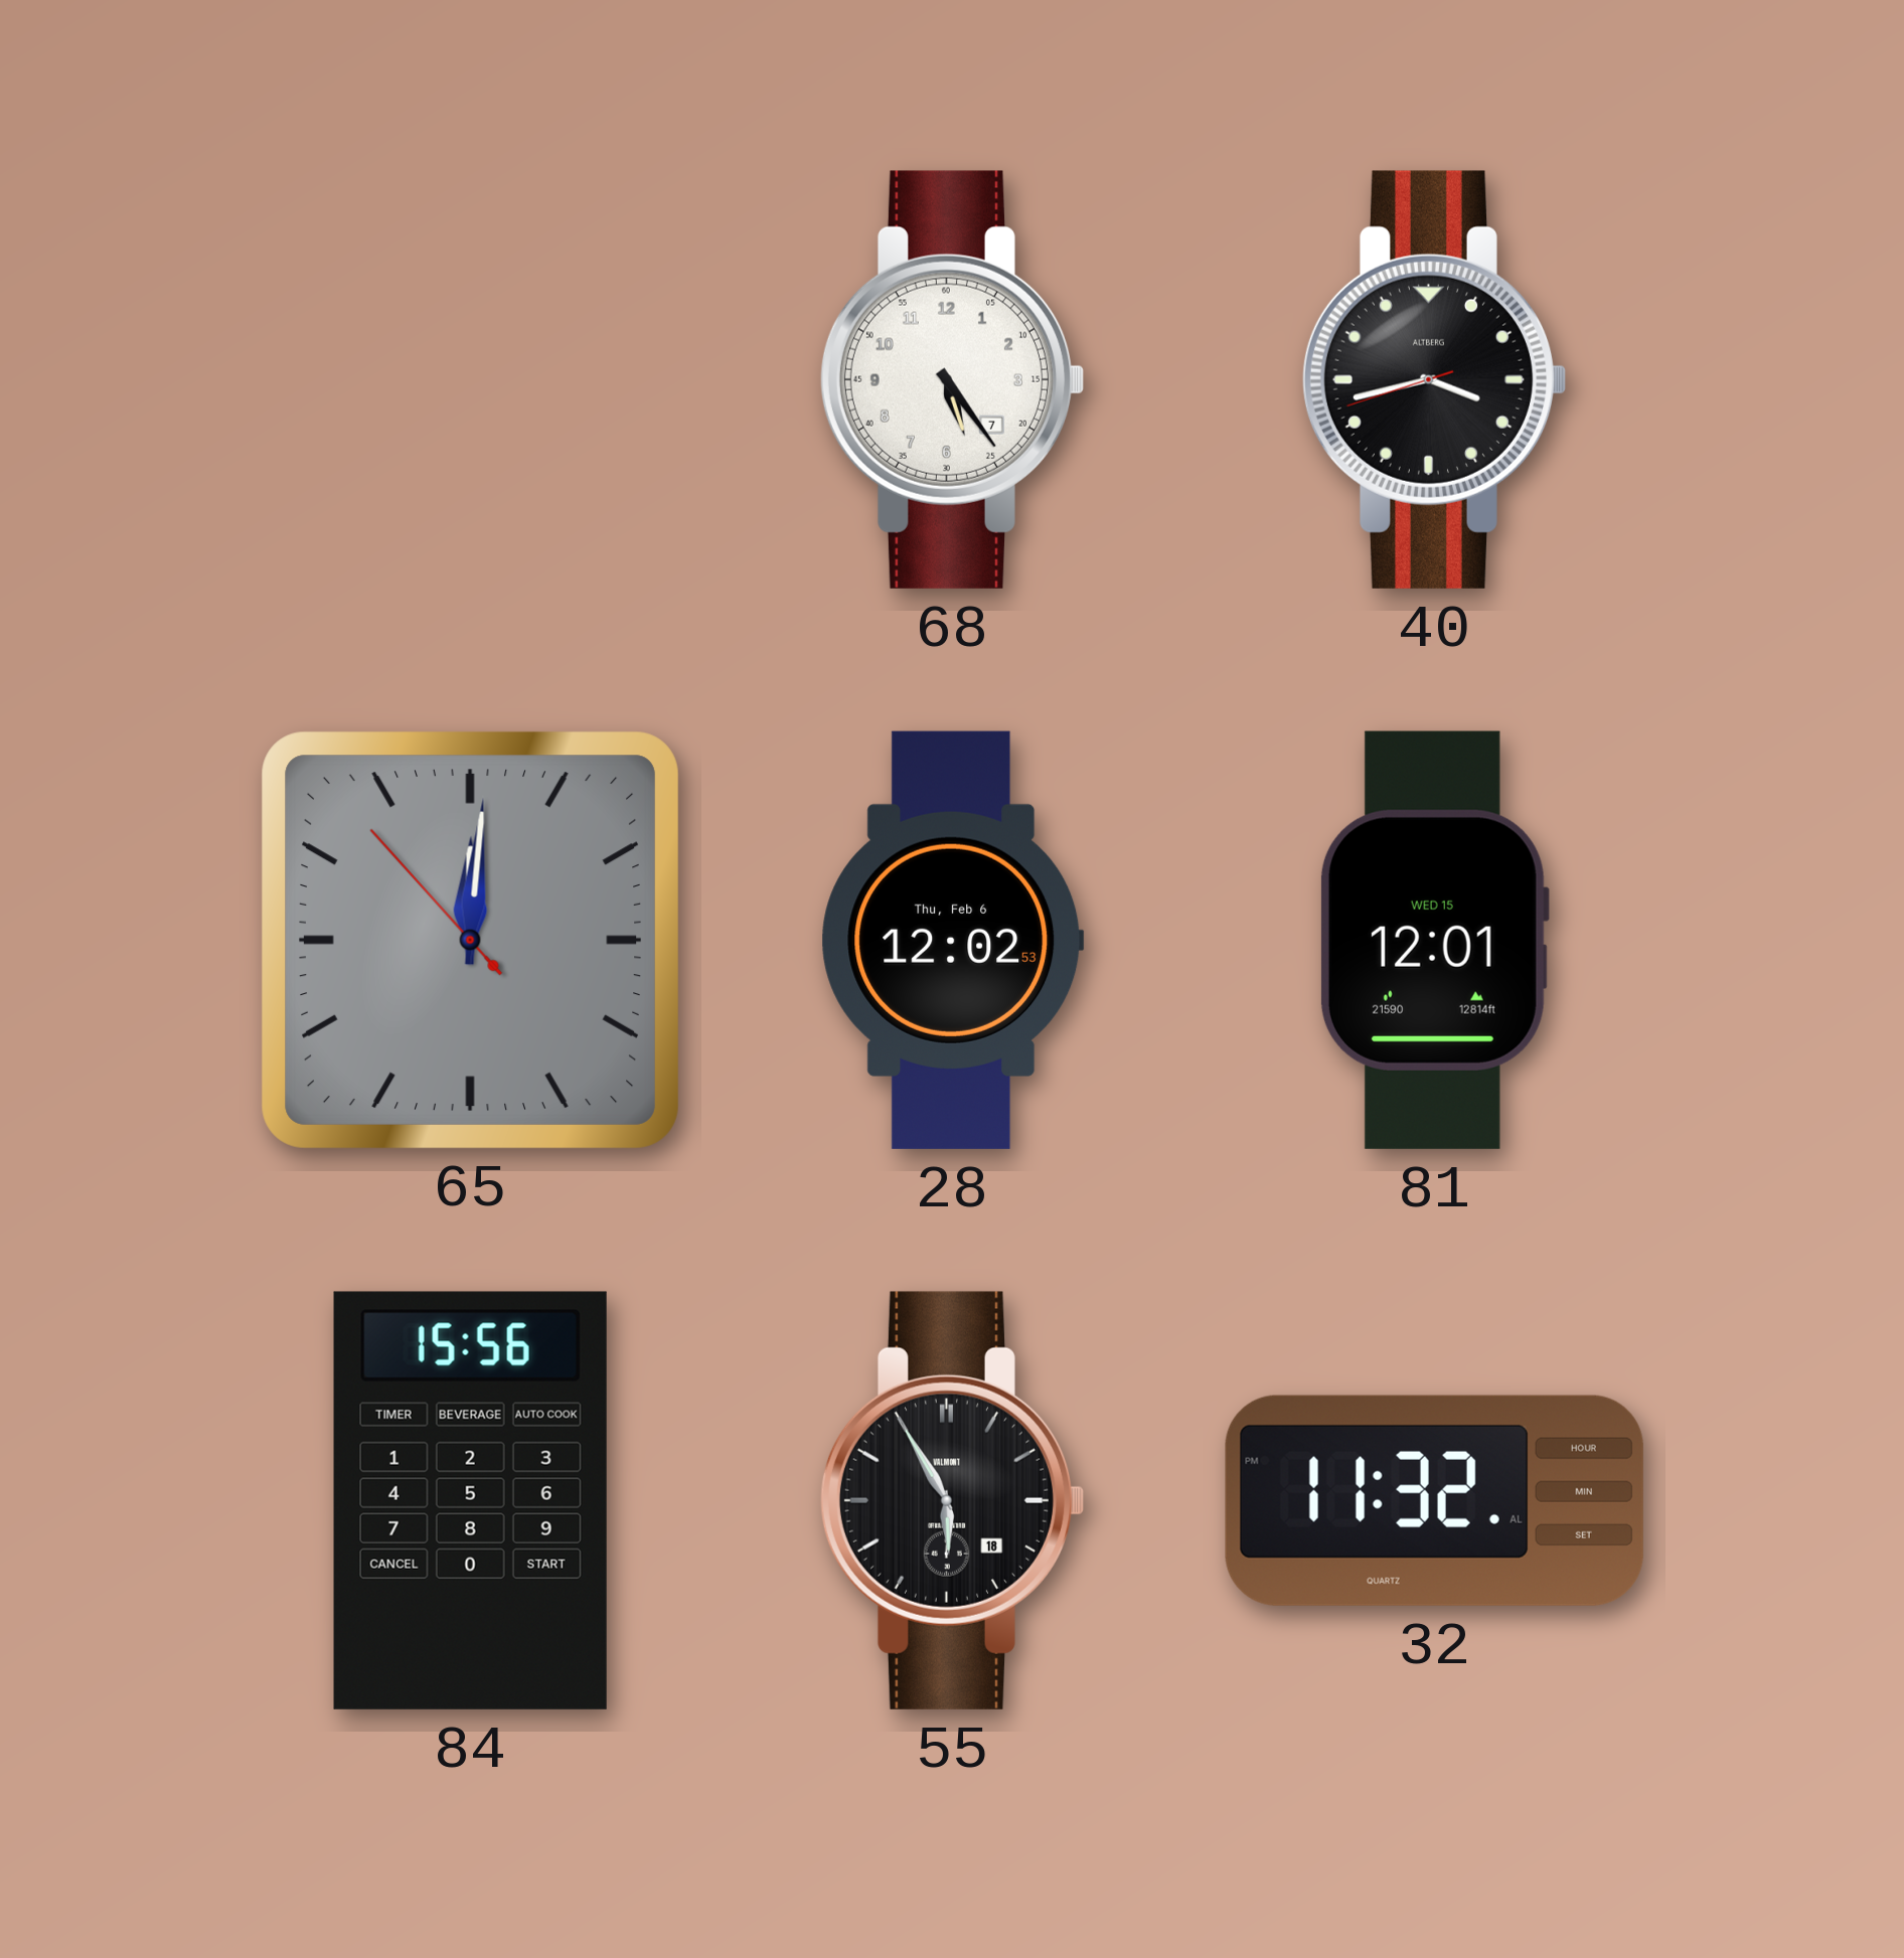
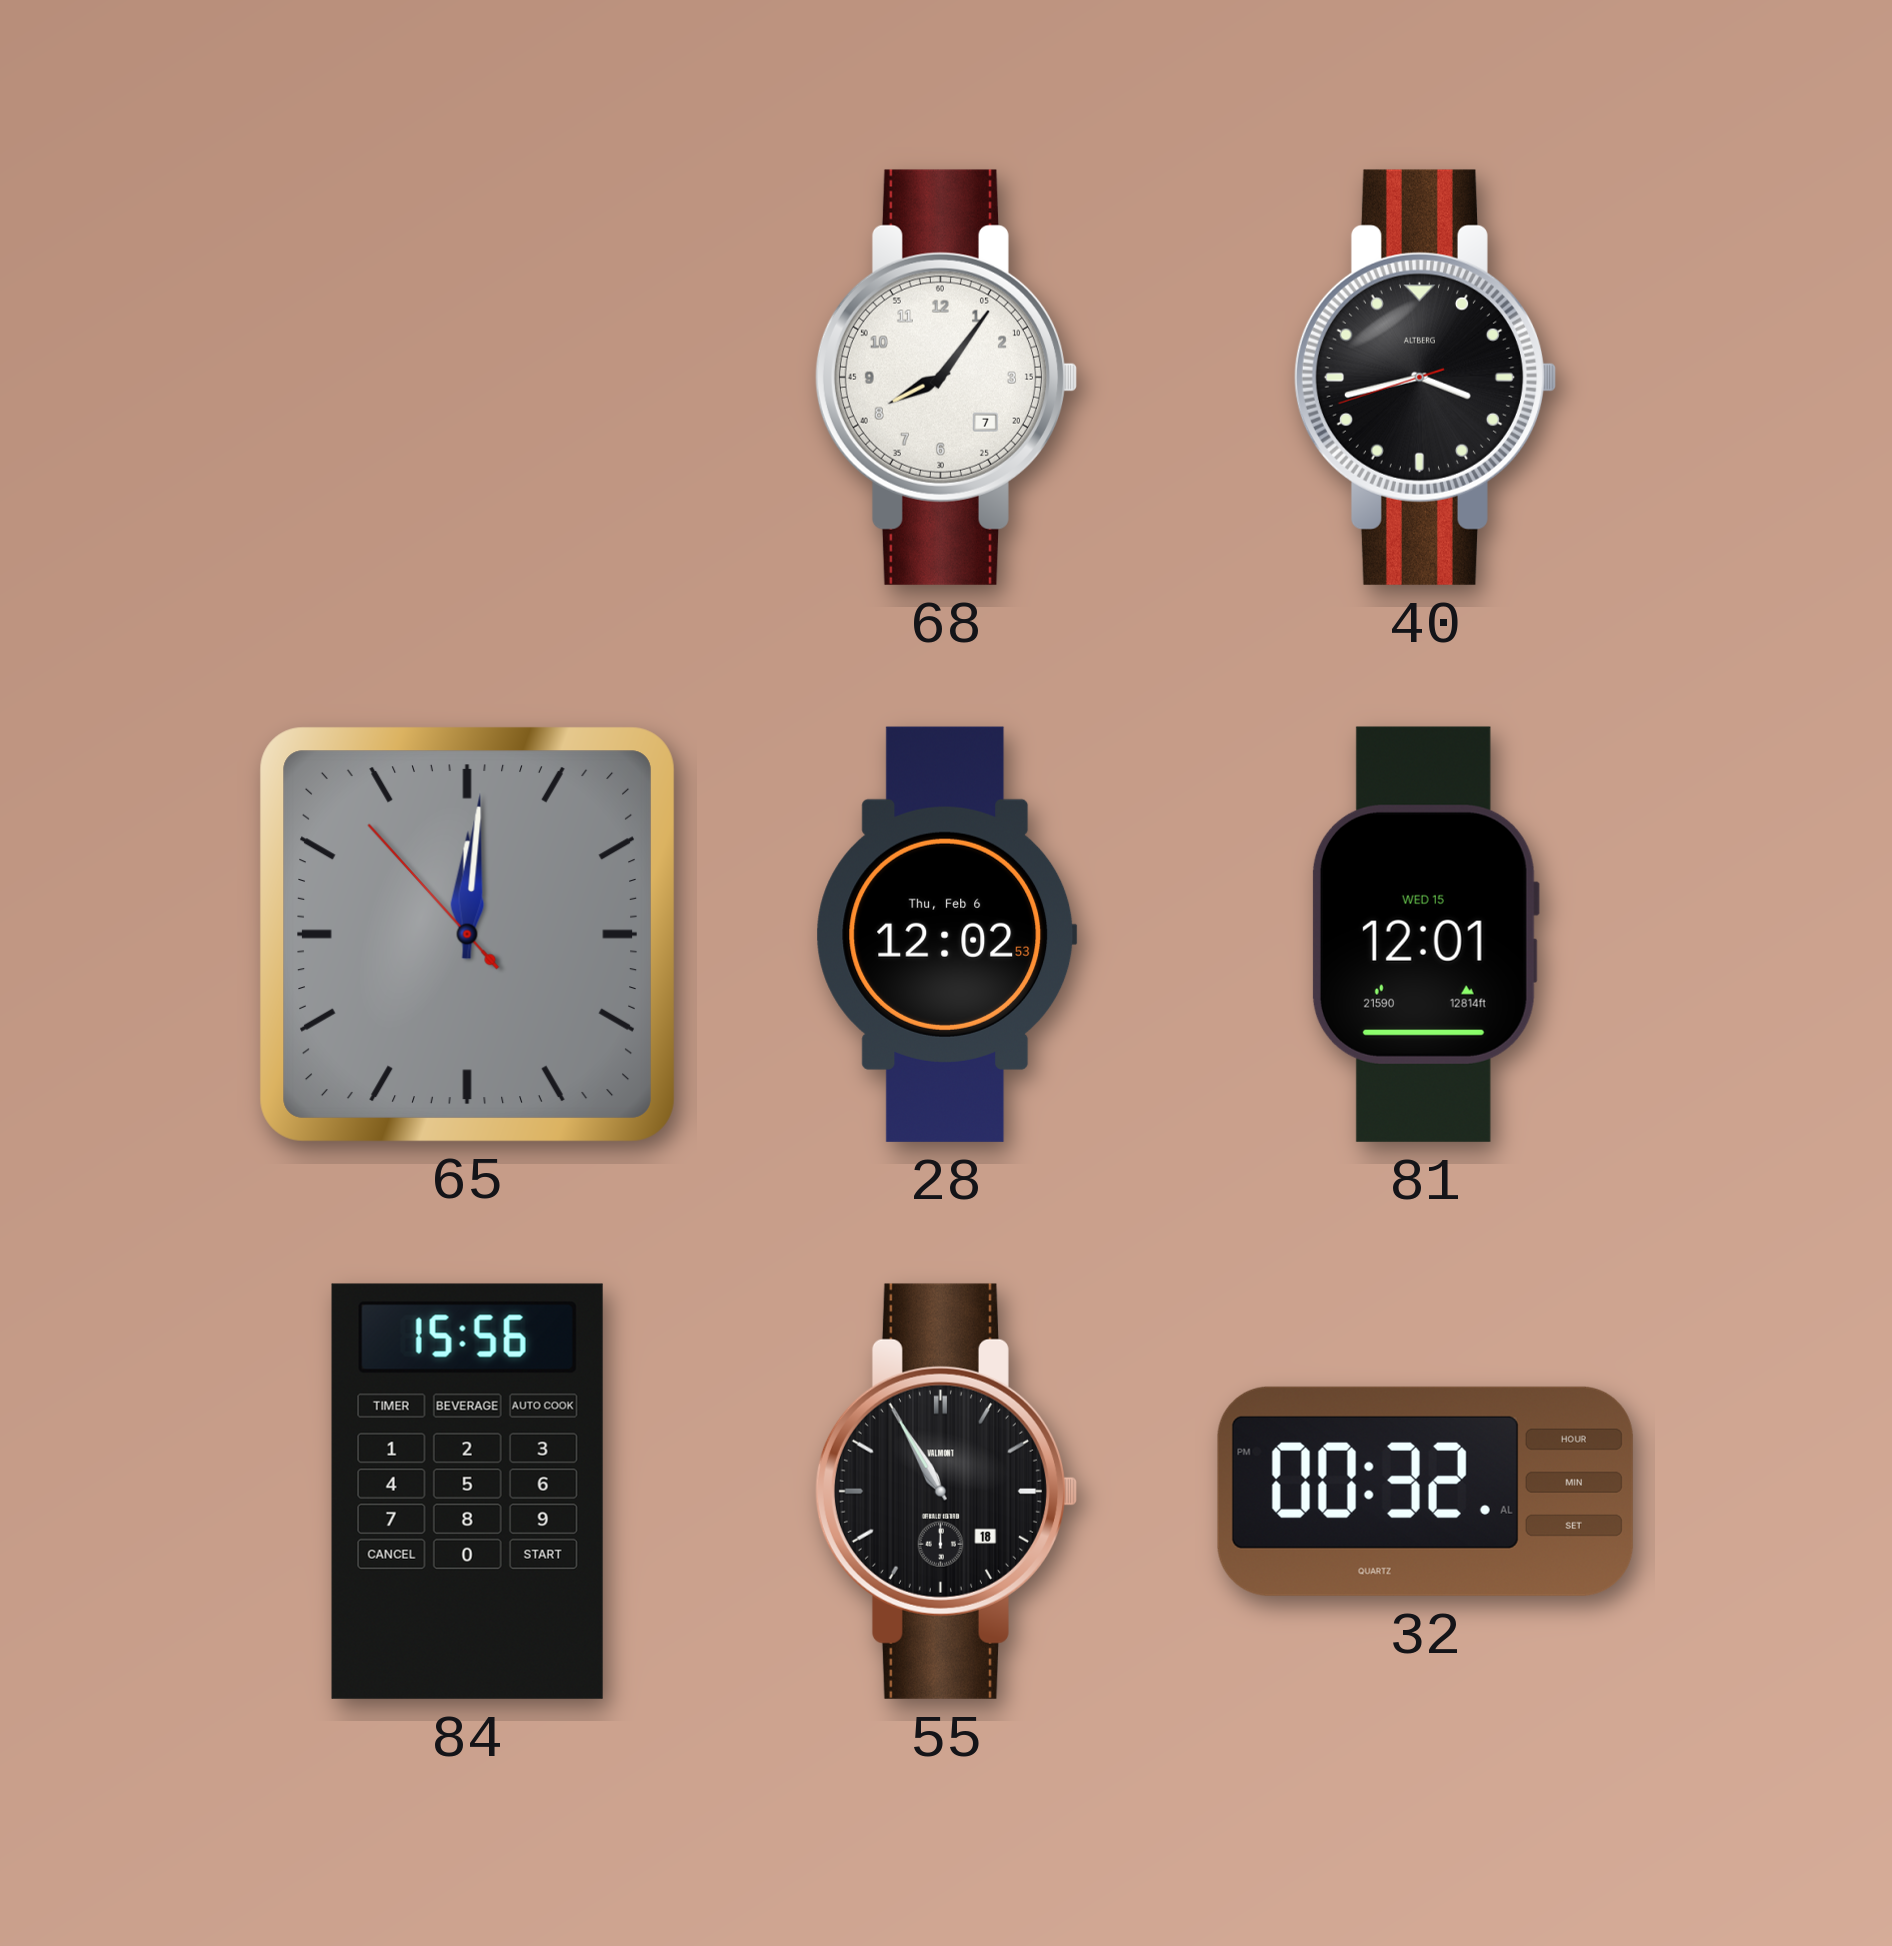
68: 5:24 -> 8:06 (945, 377)
55: 5:55 -> 10:55 (945, 1491)
32: 11:32 -> 00:32 (1425, 1491)
